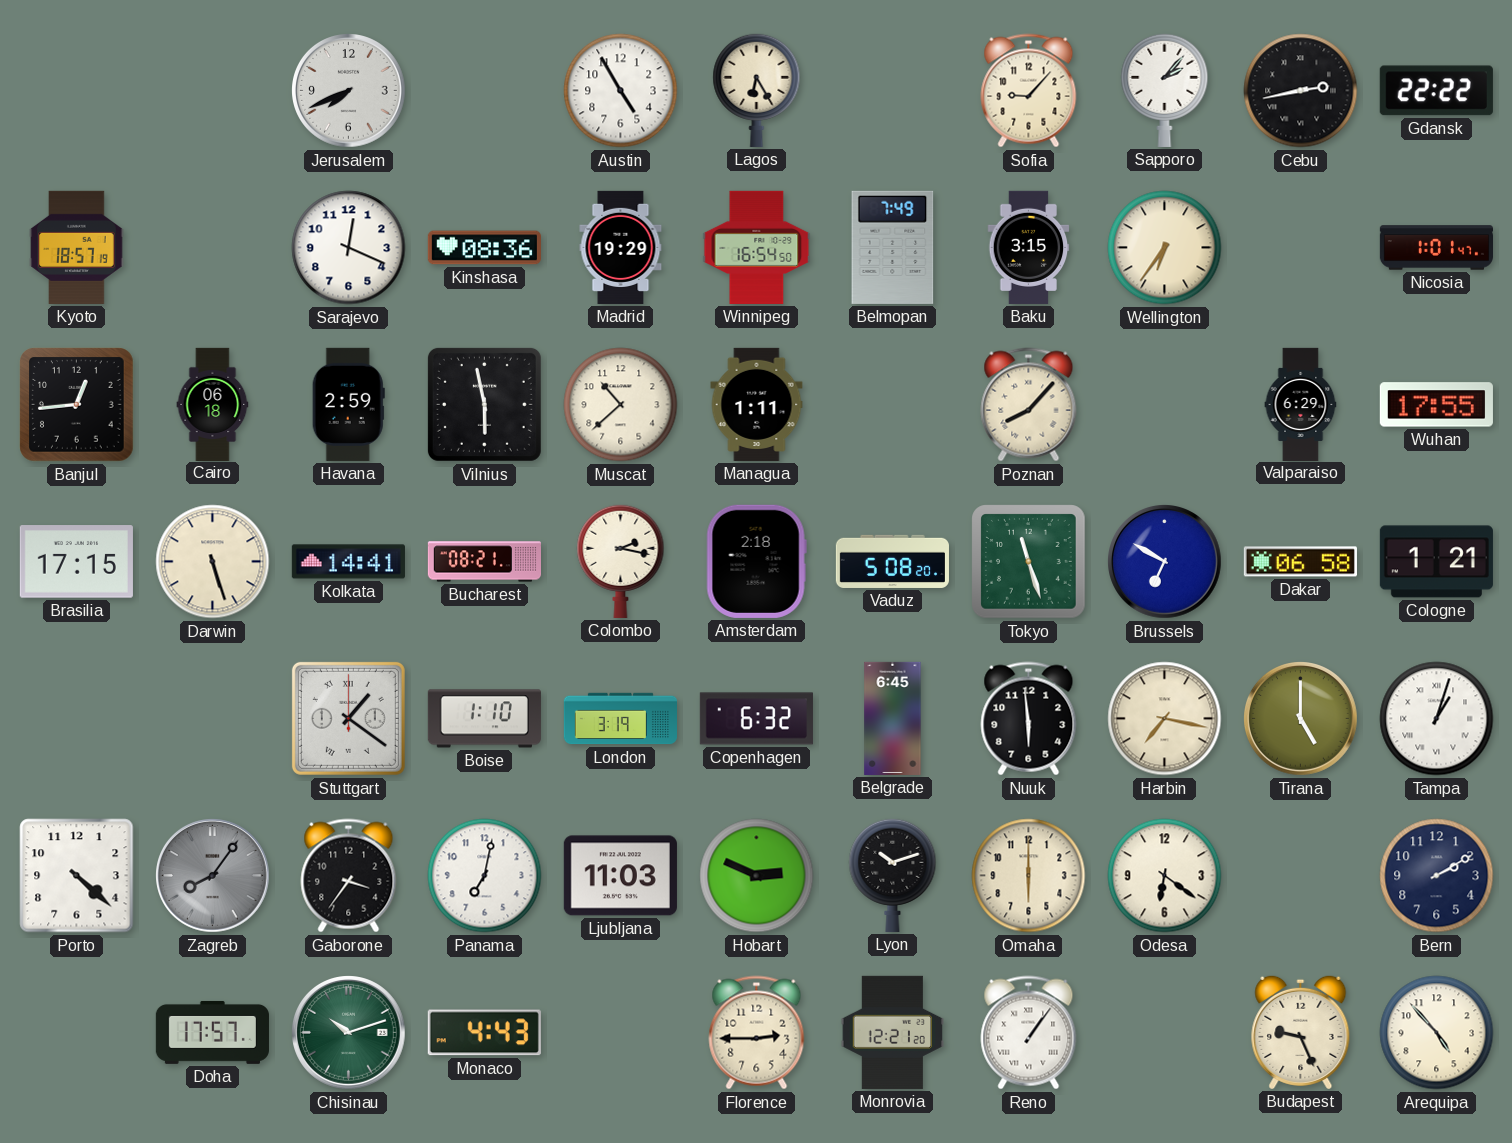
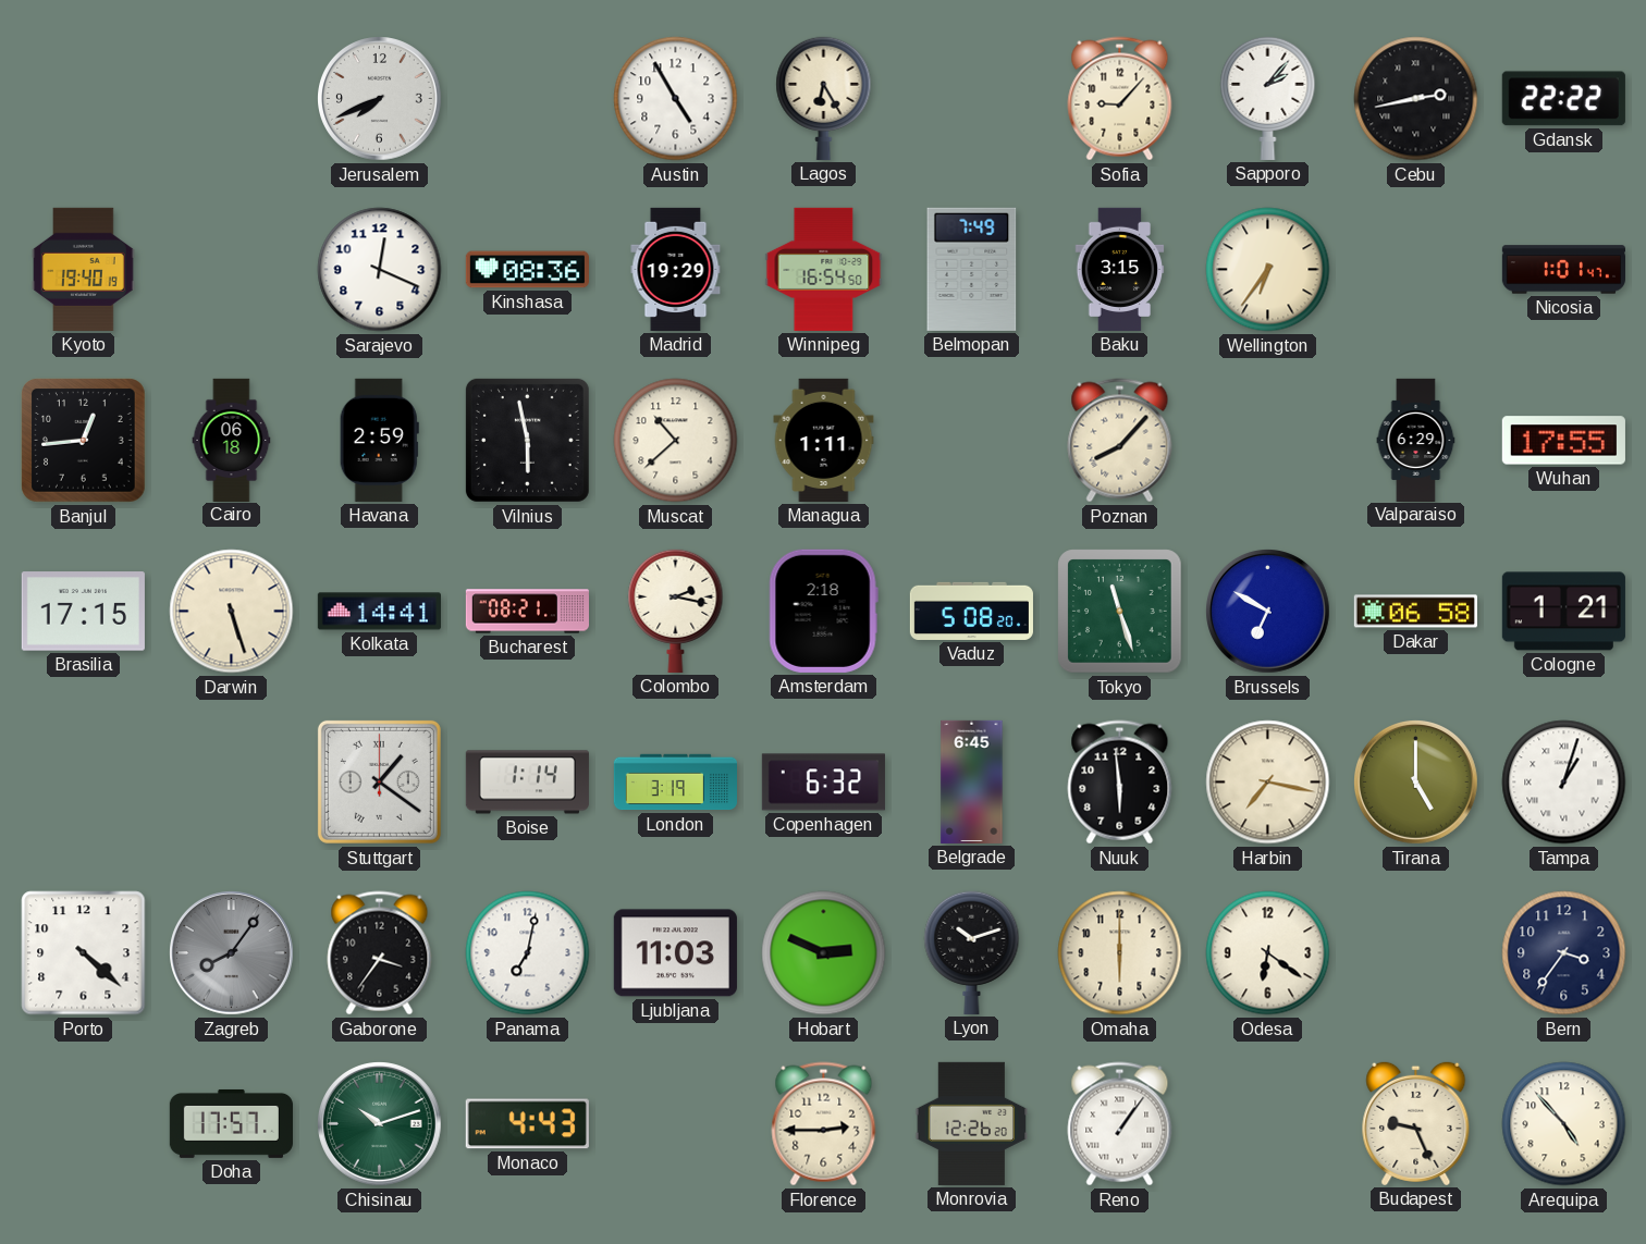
Kyoto: 18:57 -> 19:40 (84, 269)
Boise: 1:10 -> 1:14 (527, 783)
Bern: 2:10 -> 3:36 (1564, 953)
Monrovia: 12:21 -> 12:26 (972, 1123)
